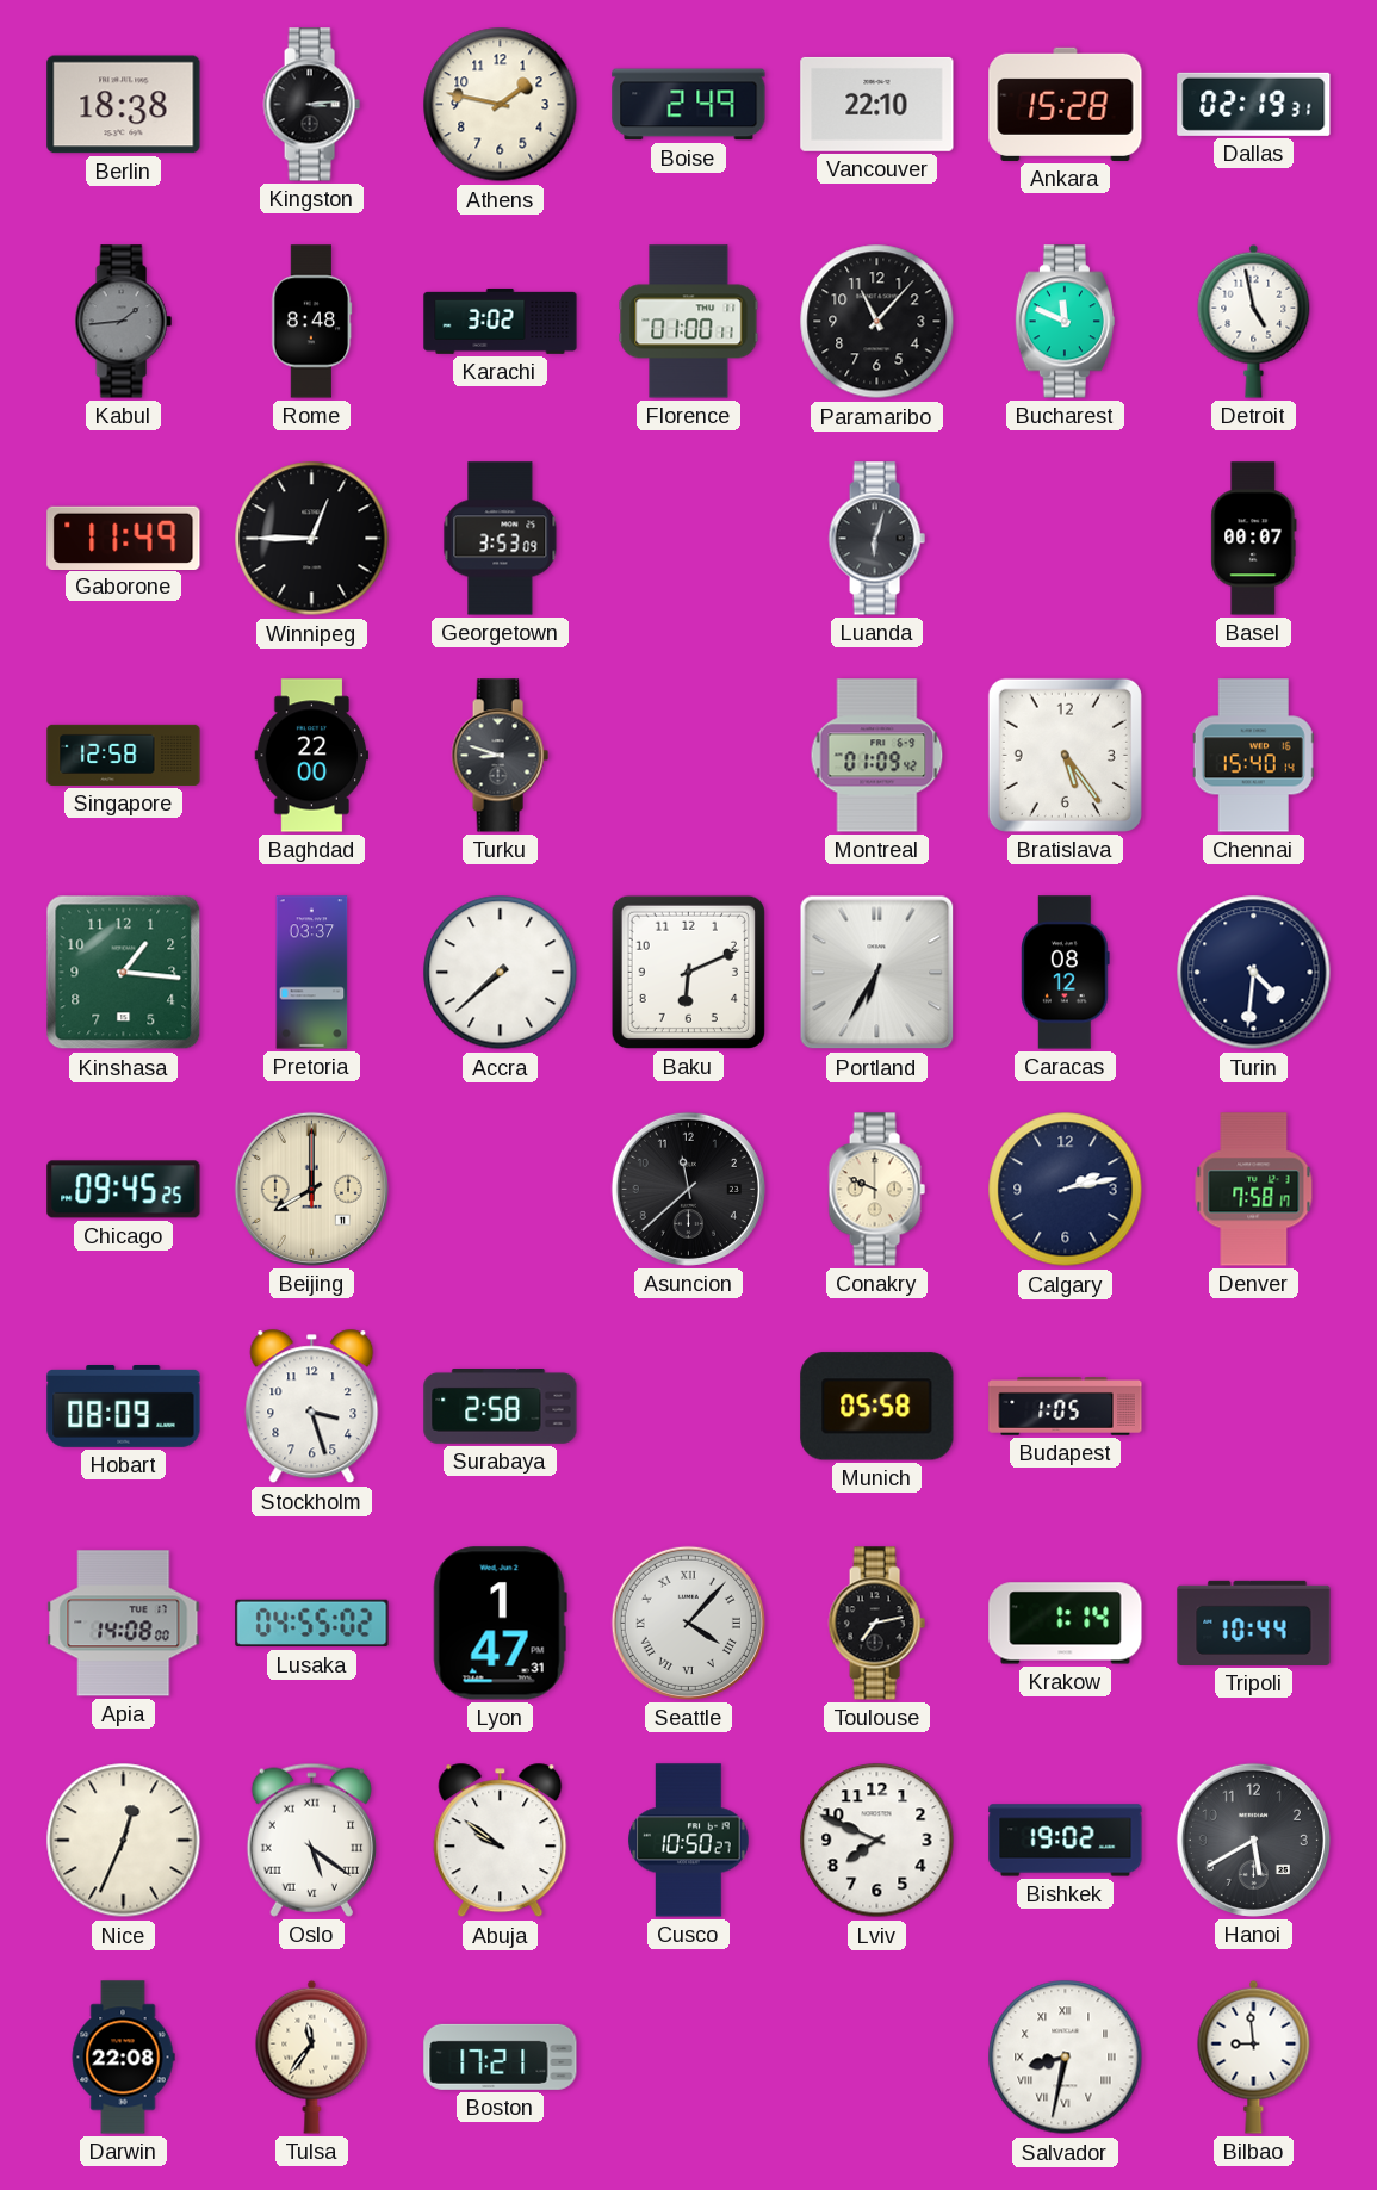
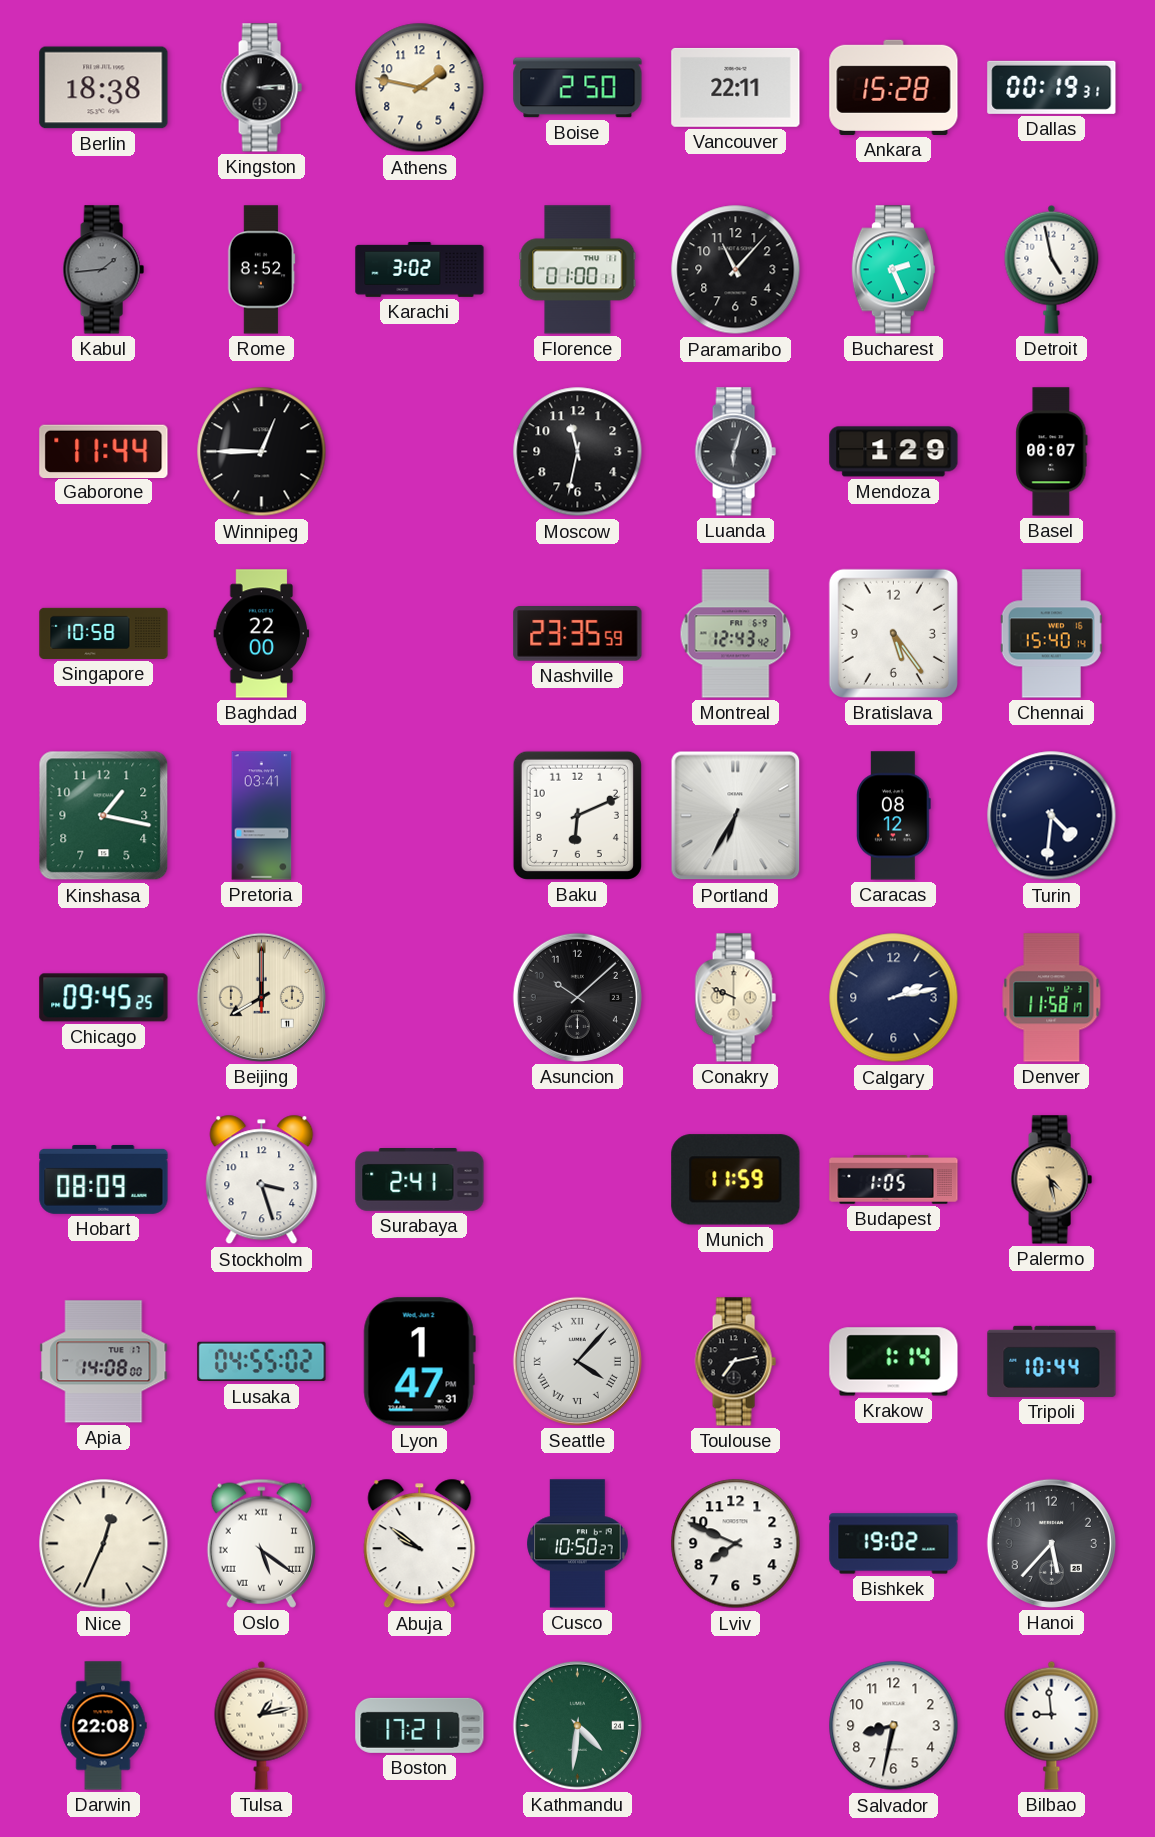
Boise: 2:49 -> 2:50 (578, 88)
Vancouver: 22:10 -> 22:11 (736, 87)
Dallas: 02:19 -> 00:19 (1052, 87)
Rome: 8:48 -> 8:52 (262, 270)
Bucharest: 11:49 -> 2:26 (893, 270)
Gaborone: 11:49 -> 11:44 (104, 451)
Georgetown: 3:53 -> none (501, 539)
Moscow: none -> 11:32 (578, 452)
Mendoza: none -> 1:29 (894, 452)
Singapore: 12:58 -> 10:58 (104, 633)
Turku: 8:48 -> none (500, 756)
Nashville: none -> 23:35 (578, 634)
Montreal: 01:09 -> 12:43 (736, 634)
Kinshasa: 1:16 -> 1:17 (104, 816)
Pretoria: 03:37 -> 03:41 (262, 816)
Accra: 7:38 -> none (501, 973)
Asuncion: 11:38 -> 10:08 (577, 997)
Denver: 7:58 -> 11:58 (1052, 998)
Surabaya: 2:58 -> 2:41 (420, 1180)
Munich: 05:58 -> 11:59 (736, 1180)
Palermo: none -> 4:28 (1051, 1180)
Hanoi: 5:40 -> 5:37 (1051, 1543)
Tulsa: 11:36 -> 1:13 (262, 1725)
Kathmandu: none -> 4:31 (577, 1725)
Salvador numerals: Roman -> Arabic (894, 1726)
